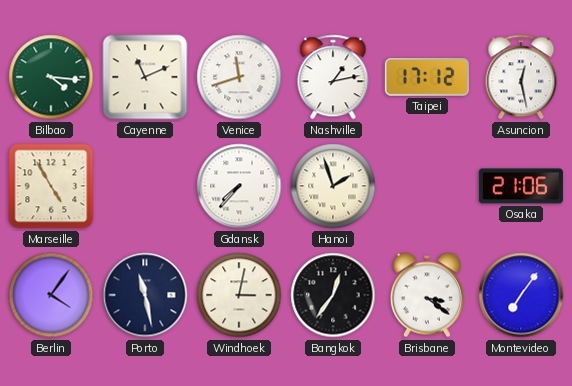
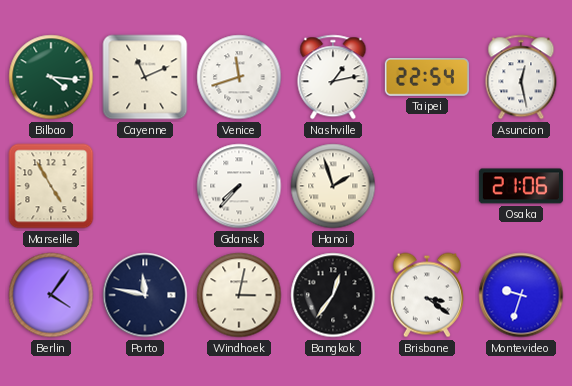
Taipei: 17:12 -> 22:54 (427, 78)
Porto: 11:28 -> 11:47 (145, 295)
Montevideo: 7:06 -> 9:33 (521, 295)
